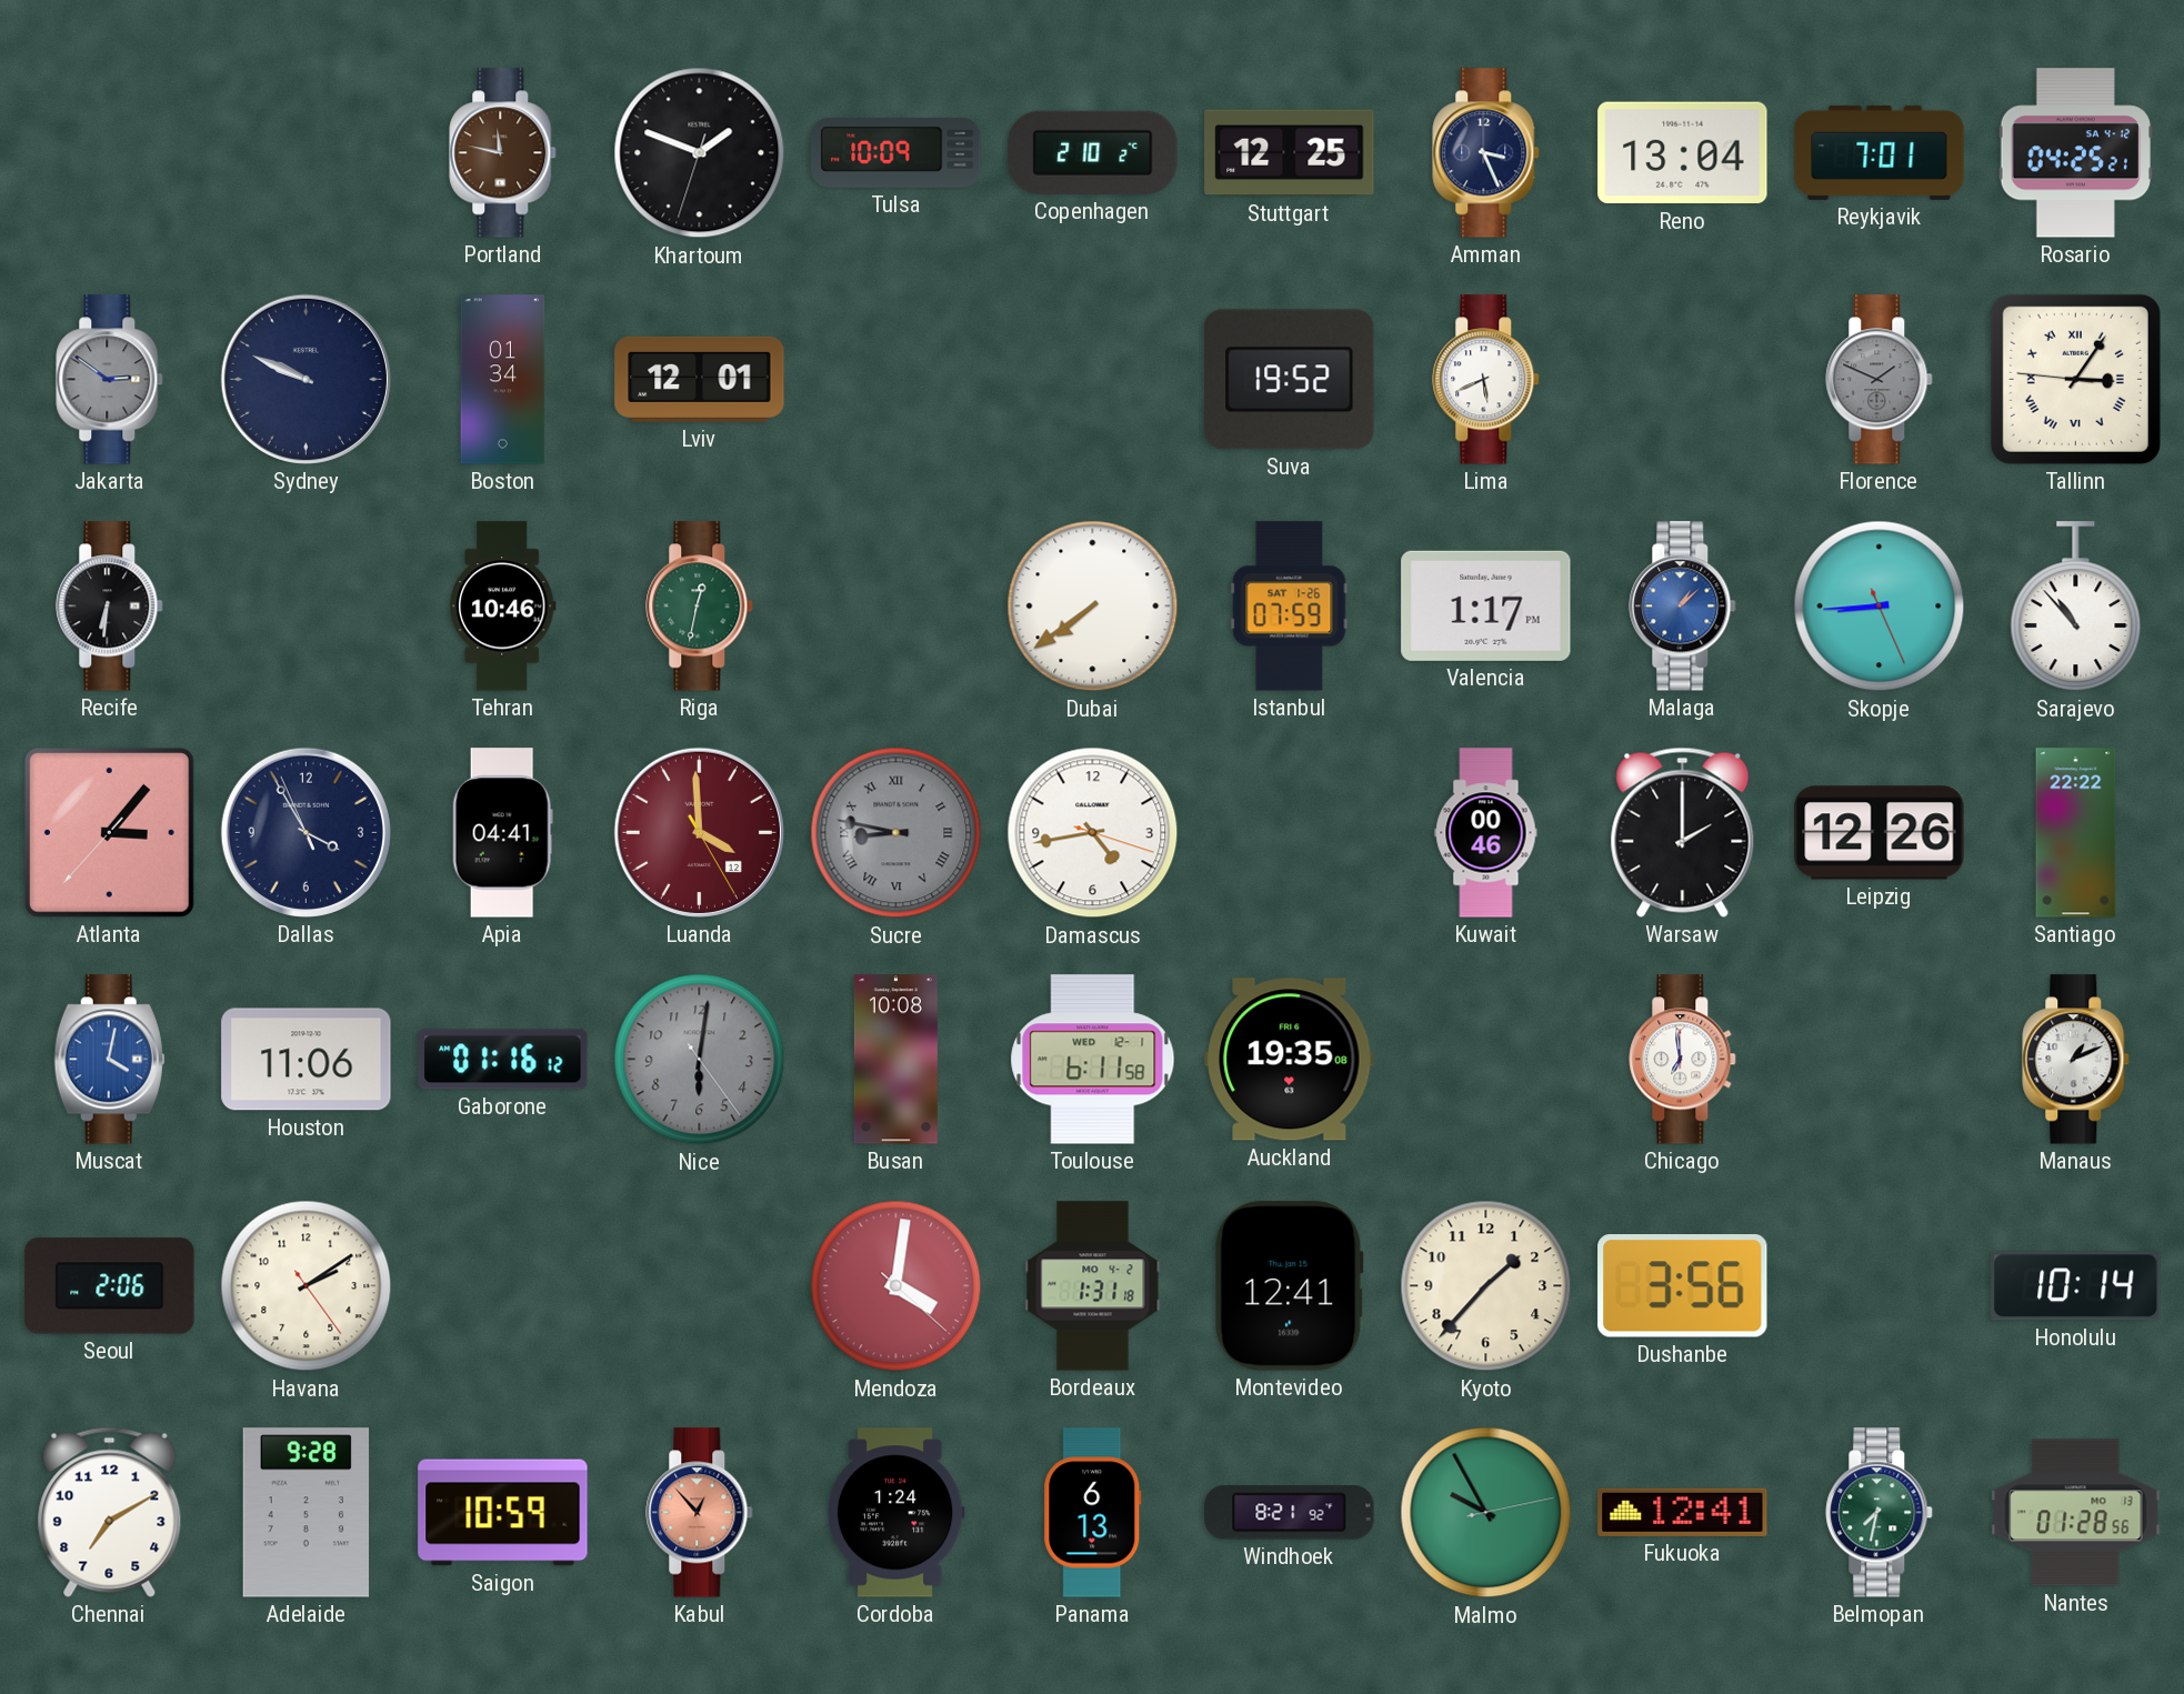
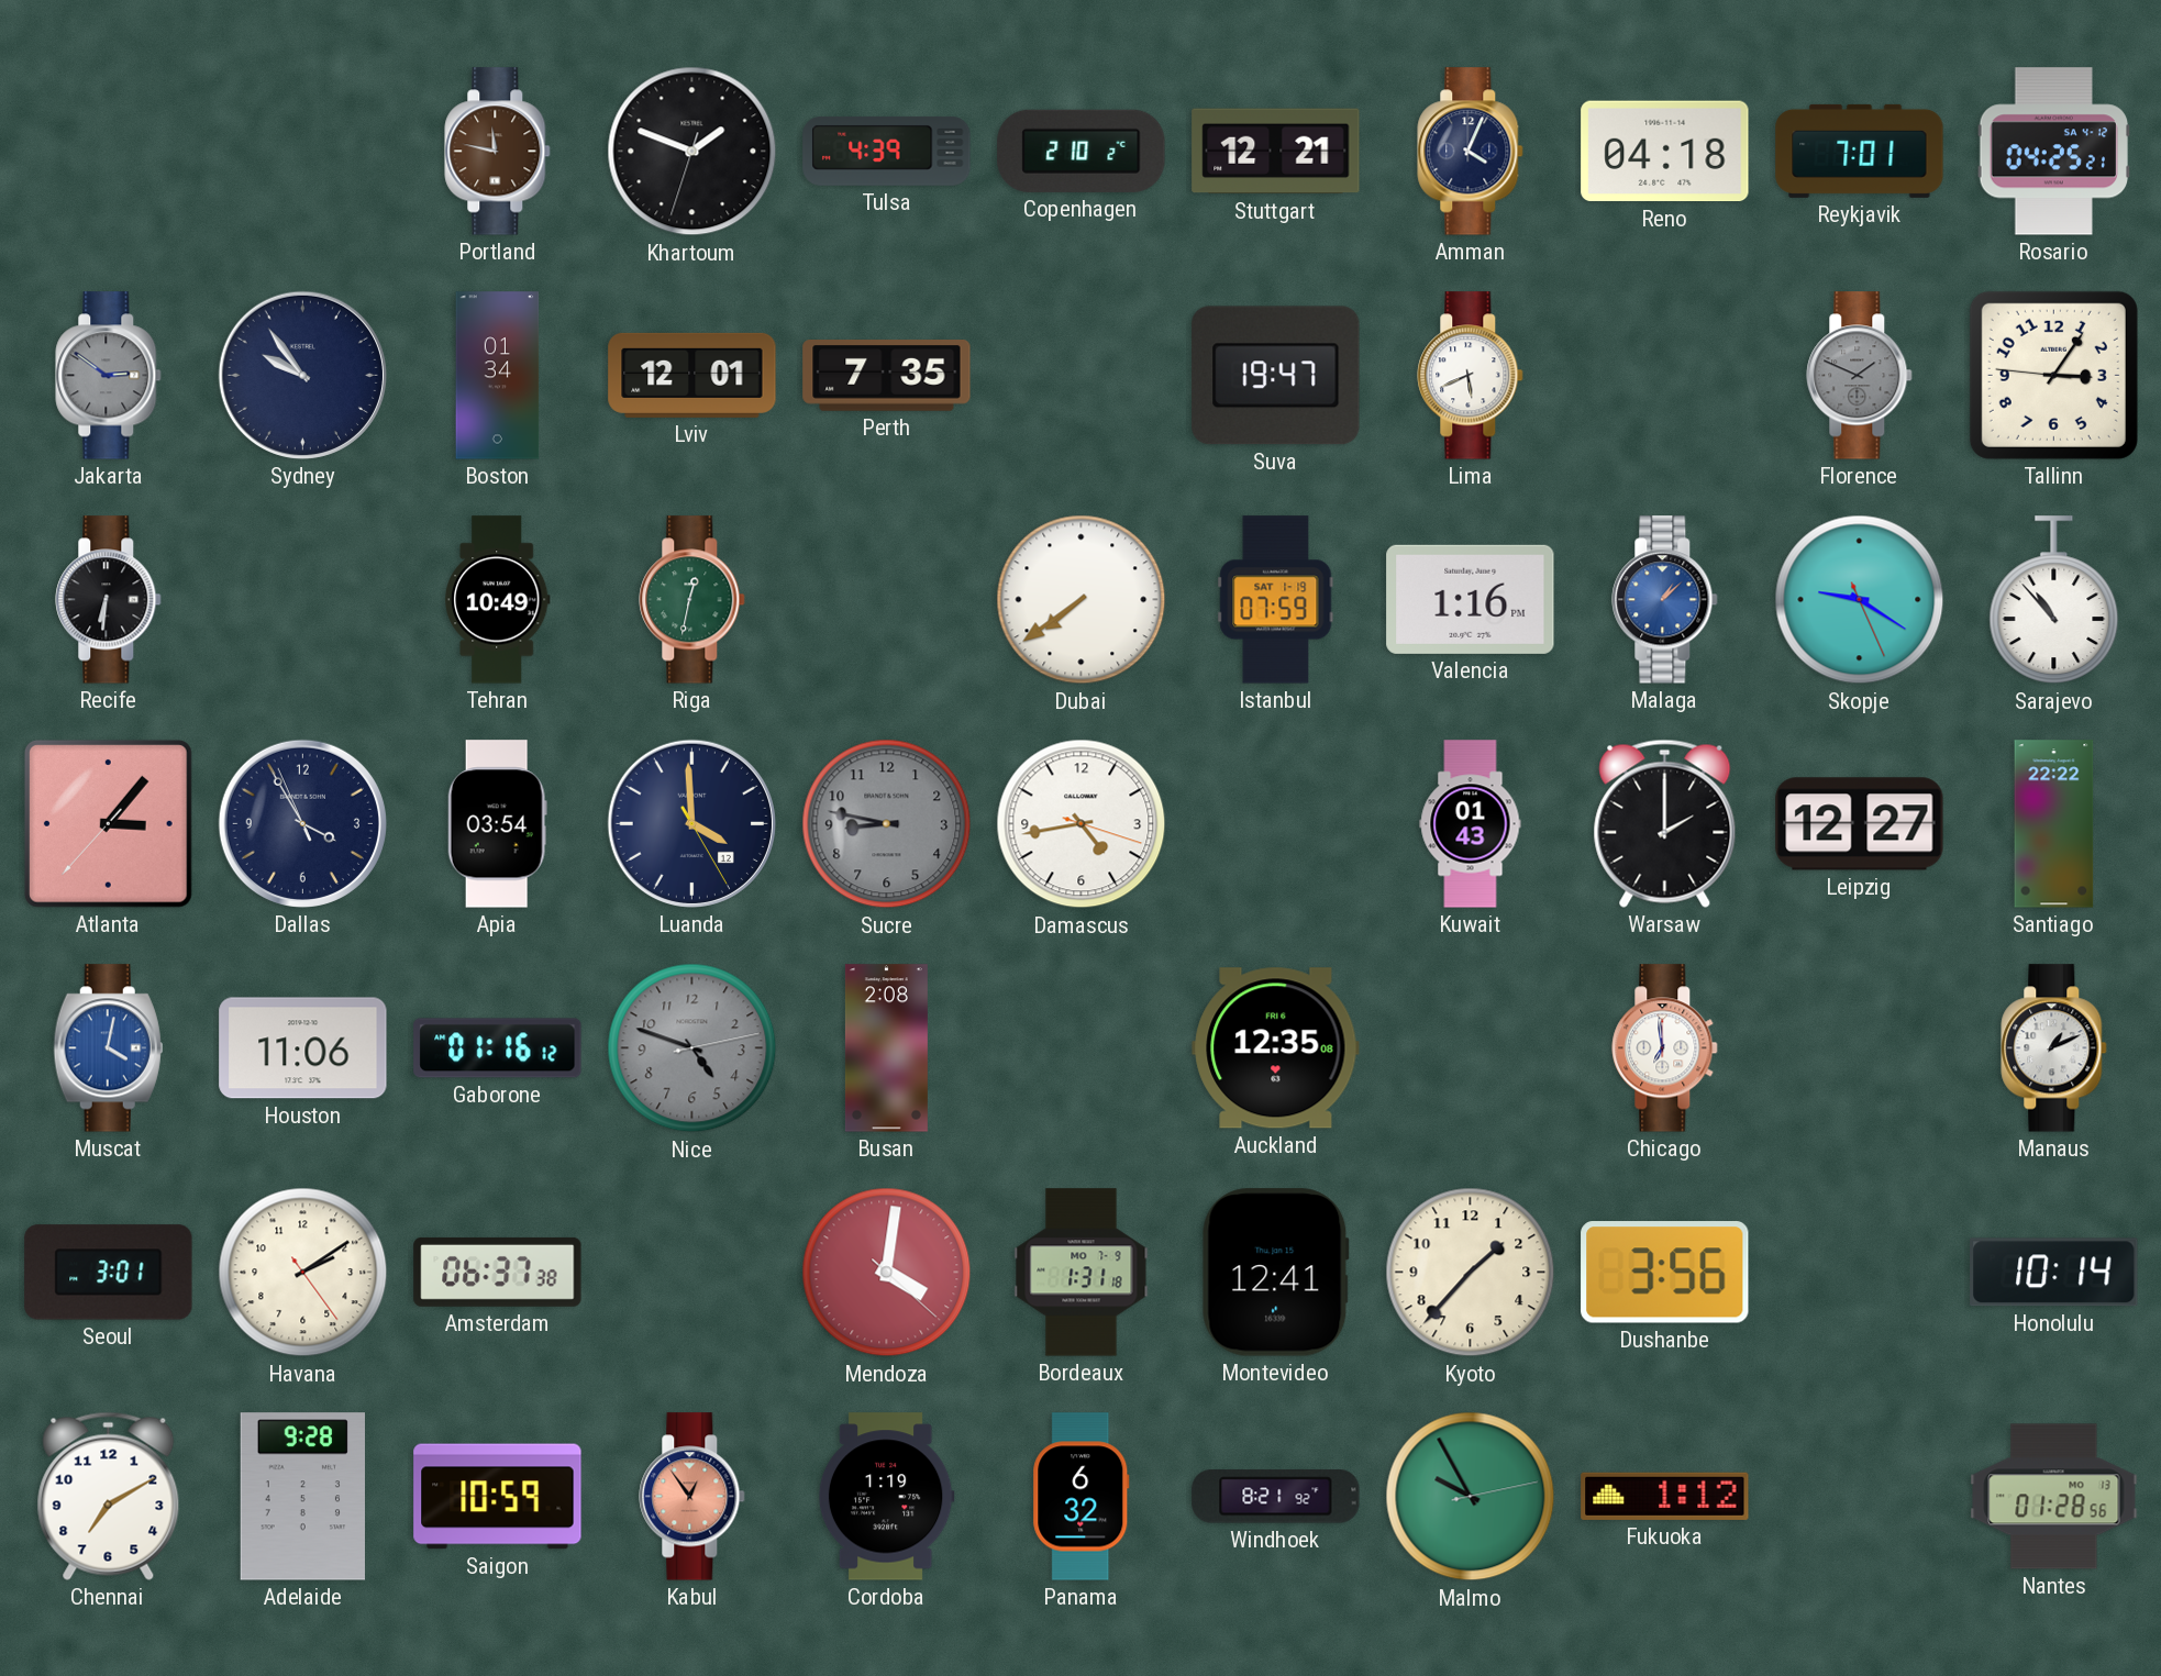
Tulsa: 10:09 -> 4:39 (887, 151)
Stuttgart: 12:25 -> 12:21 (1276, 152)
Amman: 3:26 -> 4:04 (1471, 152)
Reno: 13:04 -> 04:18 (1665, 152)
Sydney: 9:49 -> 9:54 (302, 375)
Perth: none -> 7:35 (887, 376)
Suva: 19:52 -> 19:47 (1276, 376)
Tallinn numerals: Roman -> Arabic (2053, 375)
Tehran: 10:46 -> 10:49 (498, 600)
Istanbul date: SAT 1-26 -> SAT 1-19 (1276, 600)
Valencia: 1:17 -> 1:16 (1471, 599)
Skopje: 8:44 -> 9:20 (1860, 600)
Apia: 04:41 -> 03:54 (497, 824)
Luanda dial: burgundy -> navy (691, 823)
Sucre numerals: Roman -> Arabic (887, 824)
Kuwait: 00:46 -> 01:43 (1471, 824)
Leipzig: 12:26 -> 12:27 (1860, 824)
Nice: 6:01 -> 4:48 (692, 1048)
Busan: 10:08 -> 2:08 (886, 1048)
Toulouse: 6:11 -> none (1093, 1060)
Auckland: 19:35 -> 12:35 (1276, 1048)
Seoul: 2:06 -> 3:01 (109, 1273)
Amsterdam: none -> 06:37 (498, 1272)
Bordeaux date: MO 4-2 -> MO 7-9 (1082, 1273)
Kabul: 12:53 -> 12:54 (692, 1497)
Cordoba: 1:24 -> 1:19 (886, 1497)
Panama: 6:13 -> 6:32 (1082, 1497)
Fukuoka: 12:41 -> 1:12 (1665, 1496)
Belmopan: 7:32 -> none (1880, 1513)
